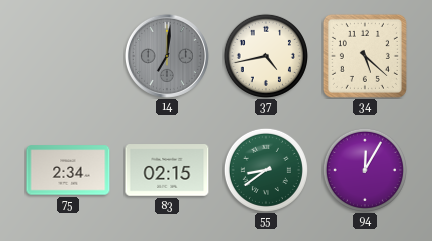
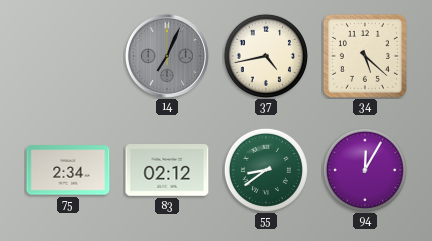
14: 7:01 -> 7:04 (167, 56)
83: 02:15 -> 02:12 (167, 170)
